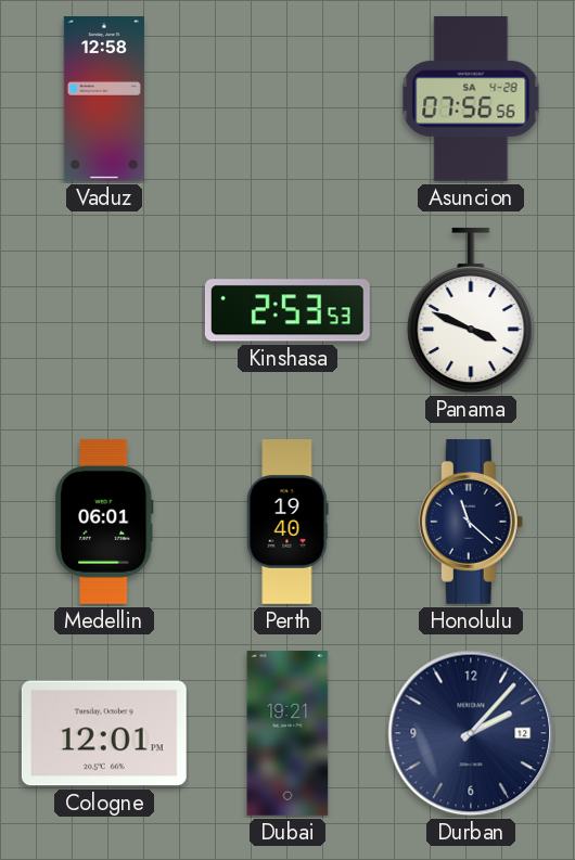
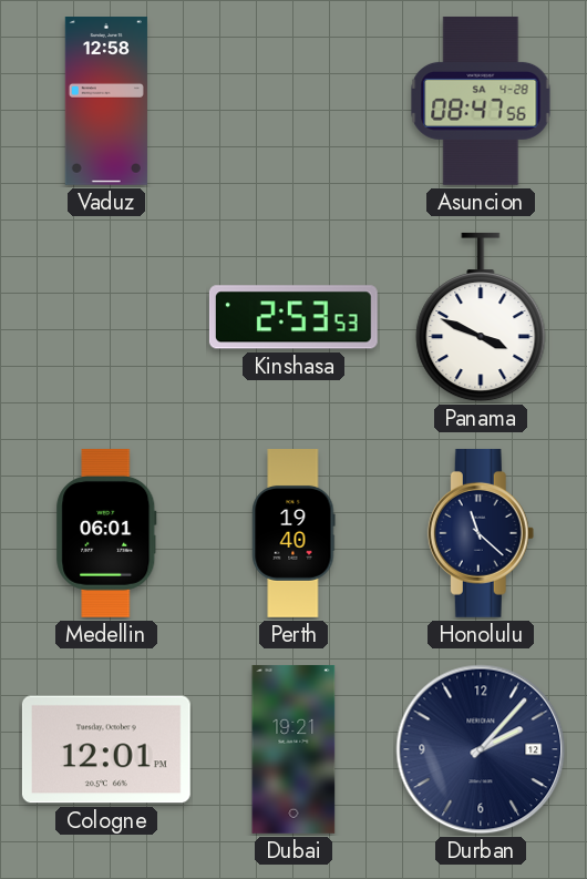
Asuncion: 07:56 -> 08:47 (481, 101)
